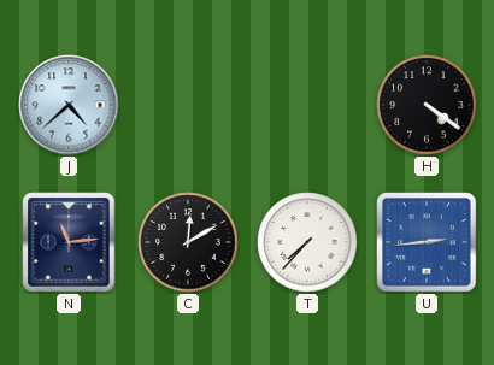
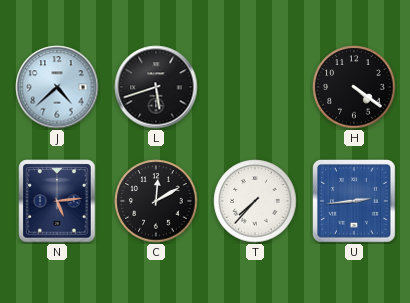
L: none -> 5:42 (156, 87)
N: 11:14 -> 5:14 (57, 201)
